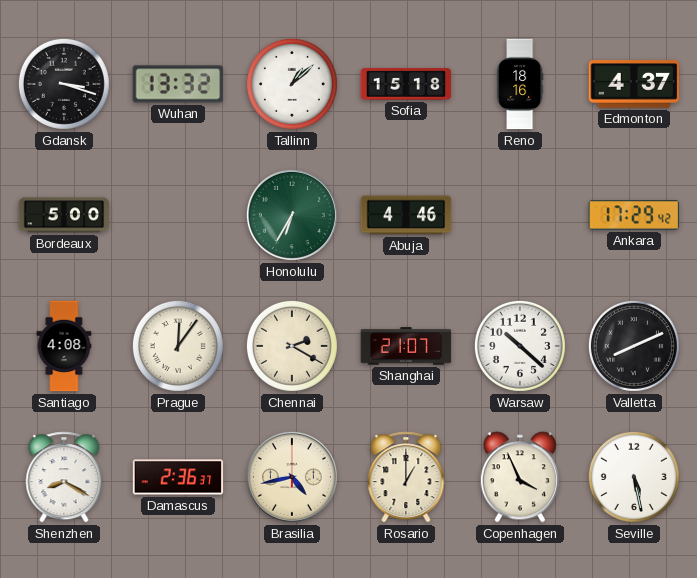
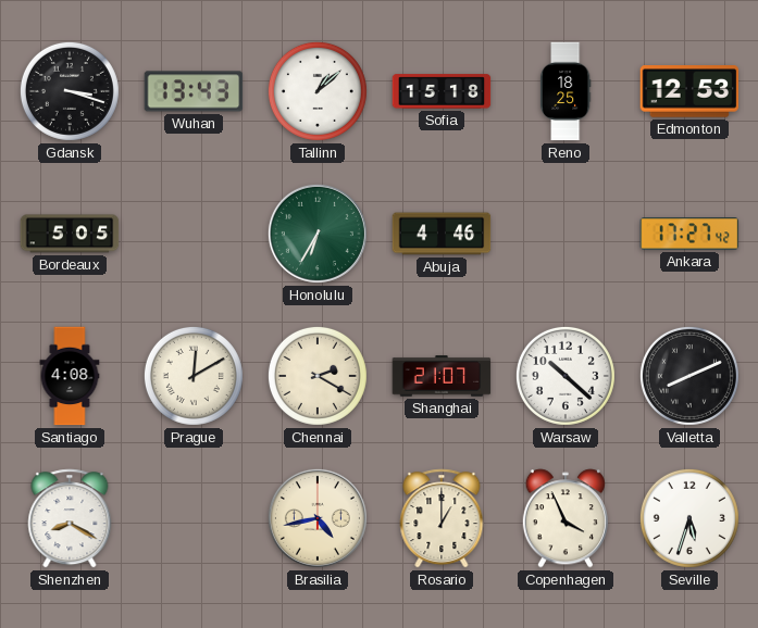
Wuhan: 13:32 -> 13:43 (194, 91)
Reno: 18:16 -> 18:25 (566, 91)
Edmonton: 4:37 -> 12:53 (689, 92)
Bordeaux: 5:00 -> 5:05 (70, 234)
Ankara: 17:29 -> 17:27 (689, 234)
Prague: 12:06 -> 12:10 (194, 376)
Damascus: 2:36 -> none (178, 477)
Seville: 5:28 -> 5:33 (689, 518)
